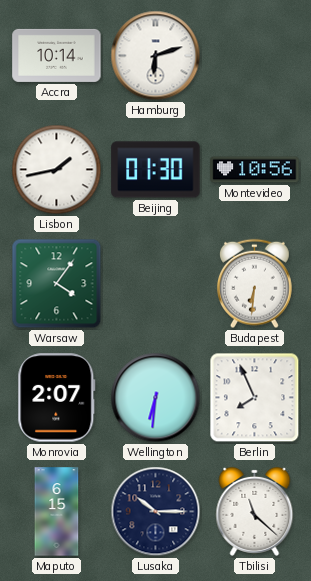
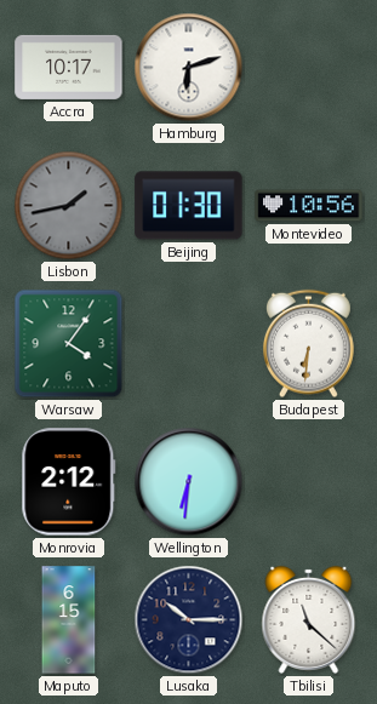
Accra: 10:14 -> 10:17 (69, 67)
Lisbon dial: white -> grey (69, 206)
Monrovia: 2:07 -> 2:12 (69, 482)
Berlin: 7:56 -> none (255, 398)
